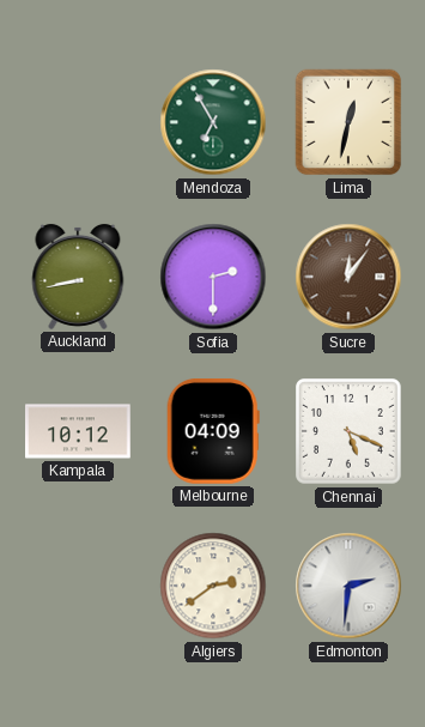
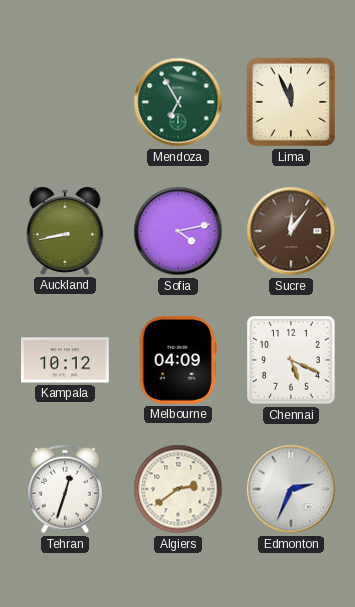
Lima: 12:32 -> 11:56 (291, 102)
Sofia: 2:30 -> 4:13 (178, 231)
Tehran: none -> 12:33 (65, 489)
Edmonton: 2:31 -> 2:34 (291, 489)
